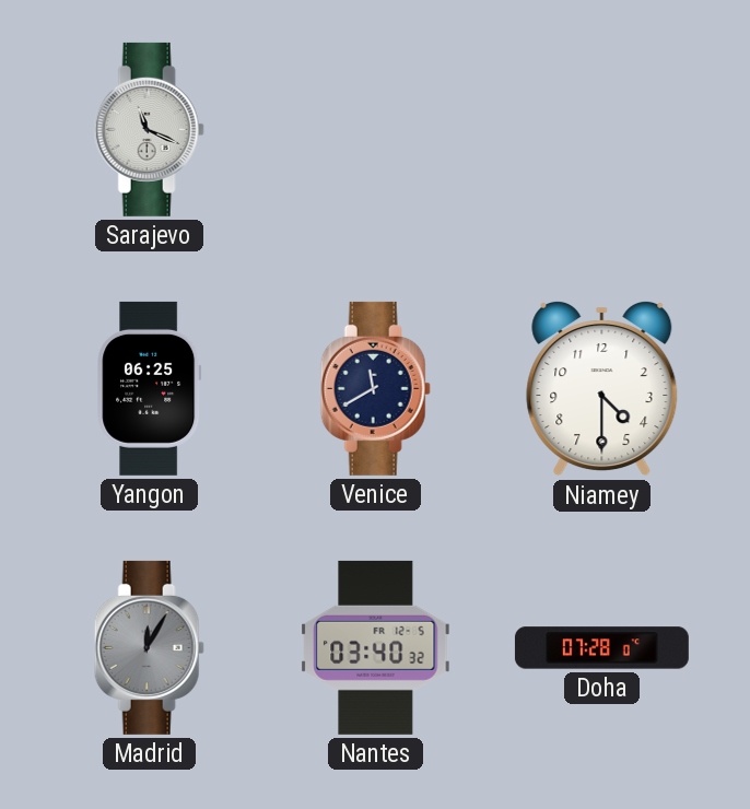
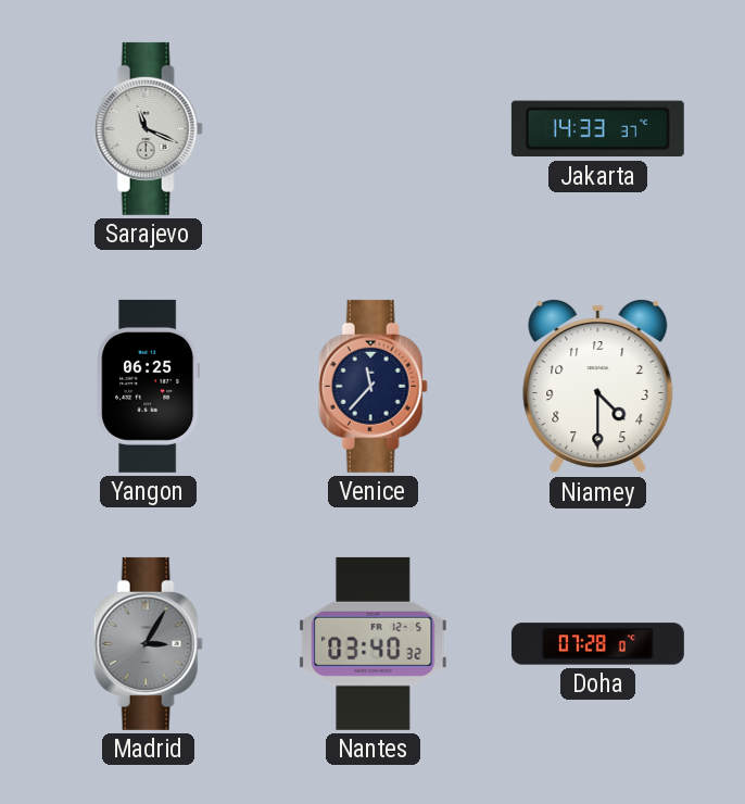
Jakarta: none -> 14:33 (597, 129)
Venice: 11:40 -> 11:37 (372, 386)
Madrid: 12:05 -> 3:05 (148, 643)
